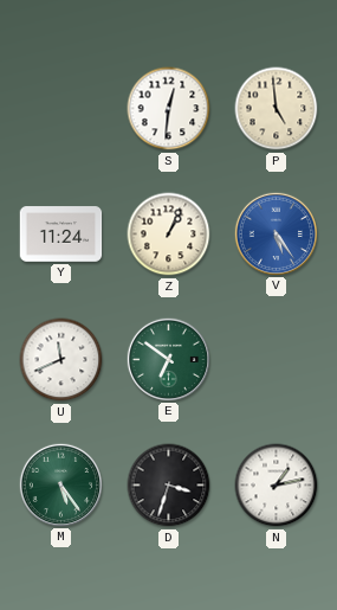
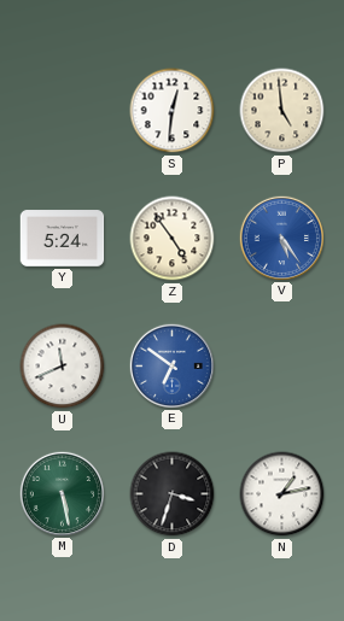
Y: 11:24 -> 5:24 (63, 239)
Z: 1:04 -> 4:54 (173, 239)
E dial: green -> blue (171, 365)
M: 5:24 -> 5:28 (62, 493)
